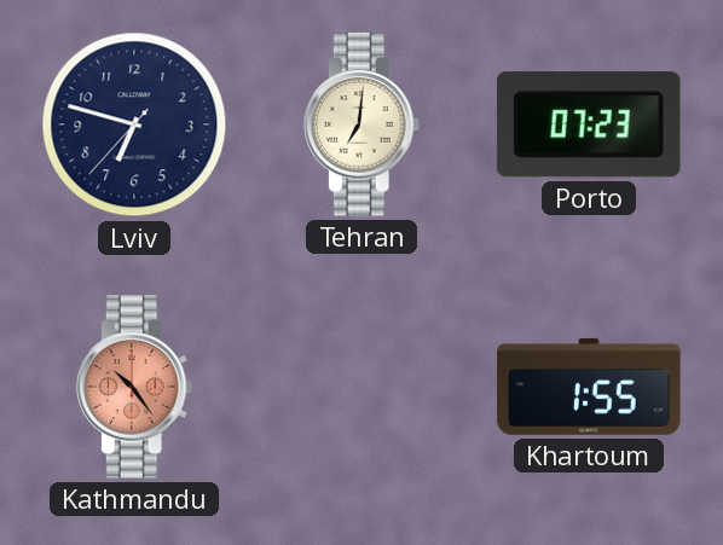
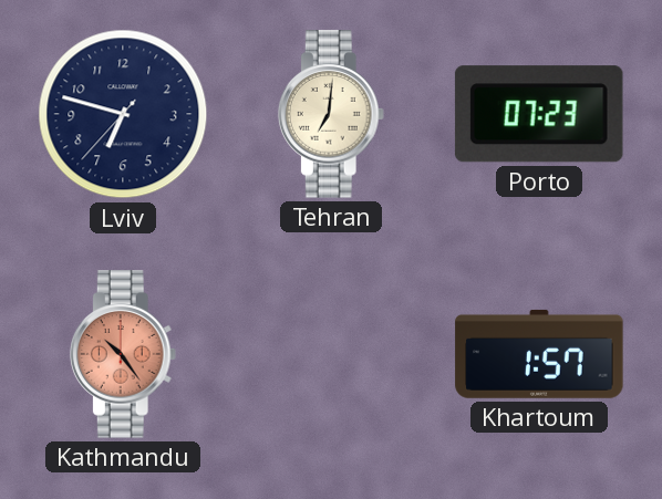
Khartoum: 1:55 -> 1:57 (539, 354)
